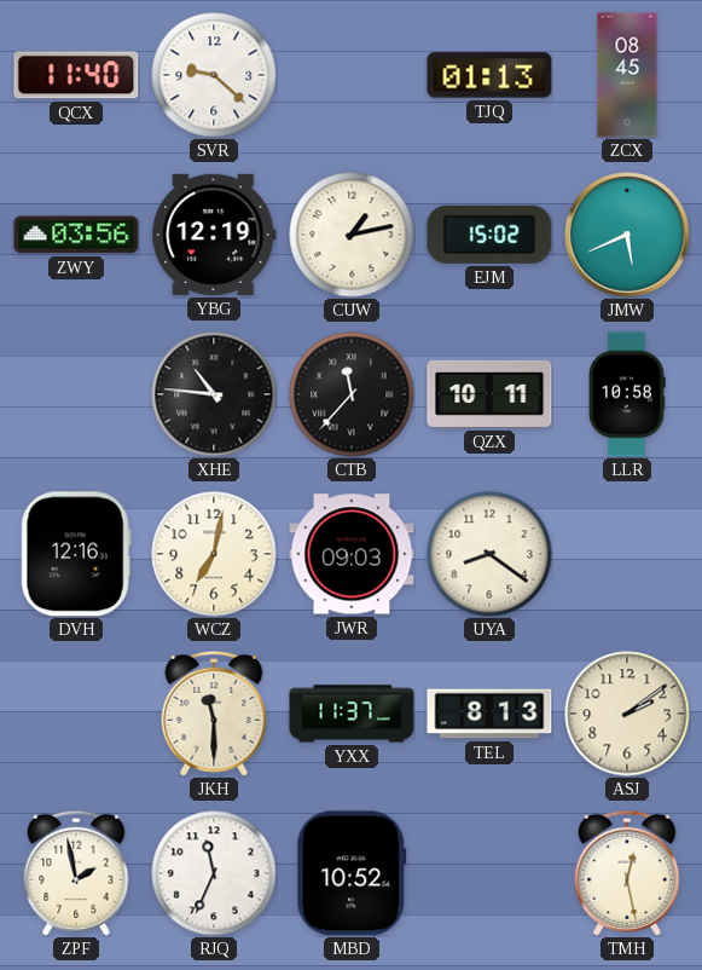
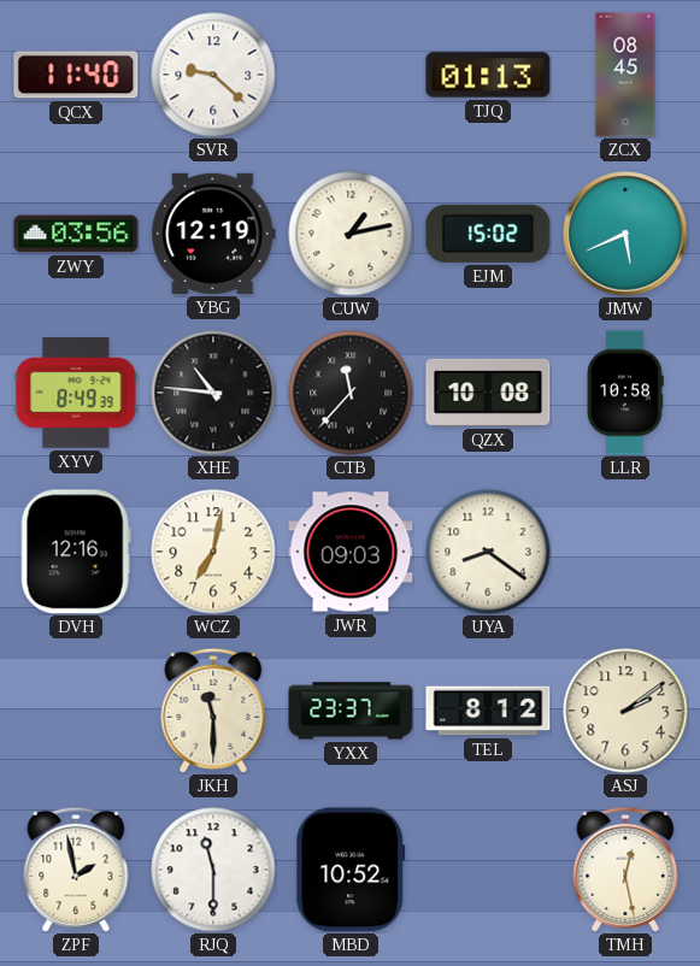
XYV: none -> 8:49 (76, 394)
QZX: 10:11 -> 10:08 (488, 393)
YXX: 11:37 -> 23:37 (351, 711)
TEL: 8:13 -> 8:12 (488, 711)
RJQ: 11:34 -> 11:30 (213, 870)
